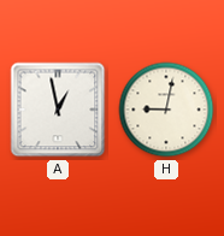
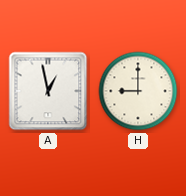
H: 9:02 -> 9:00 (138, 91)
